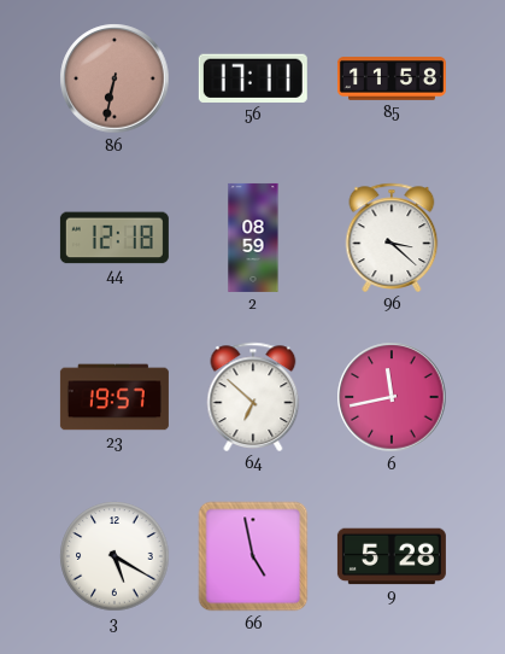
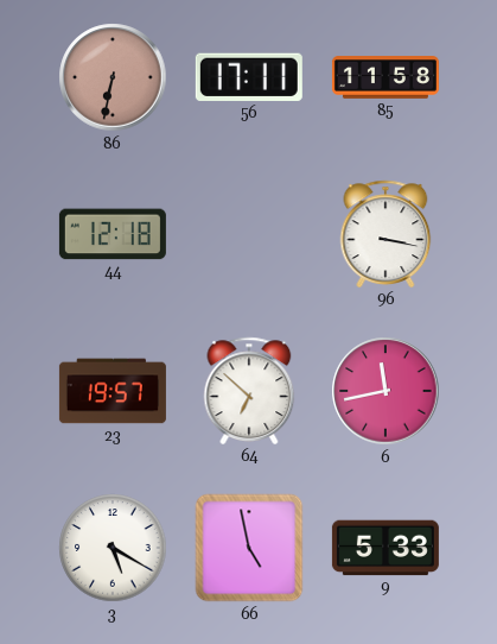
2: 08:59 -> none (253, 238)
96: 3:22 -> 3:17 (386, 234)
9: 5:28 -> 5:33 (386, 548)
